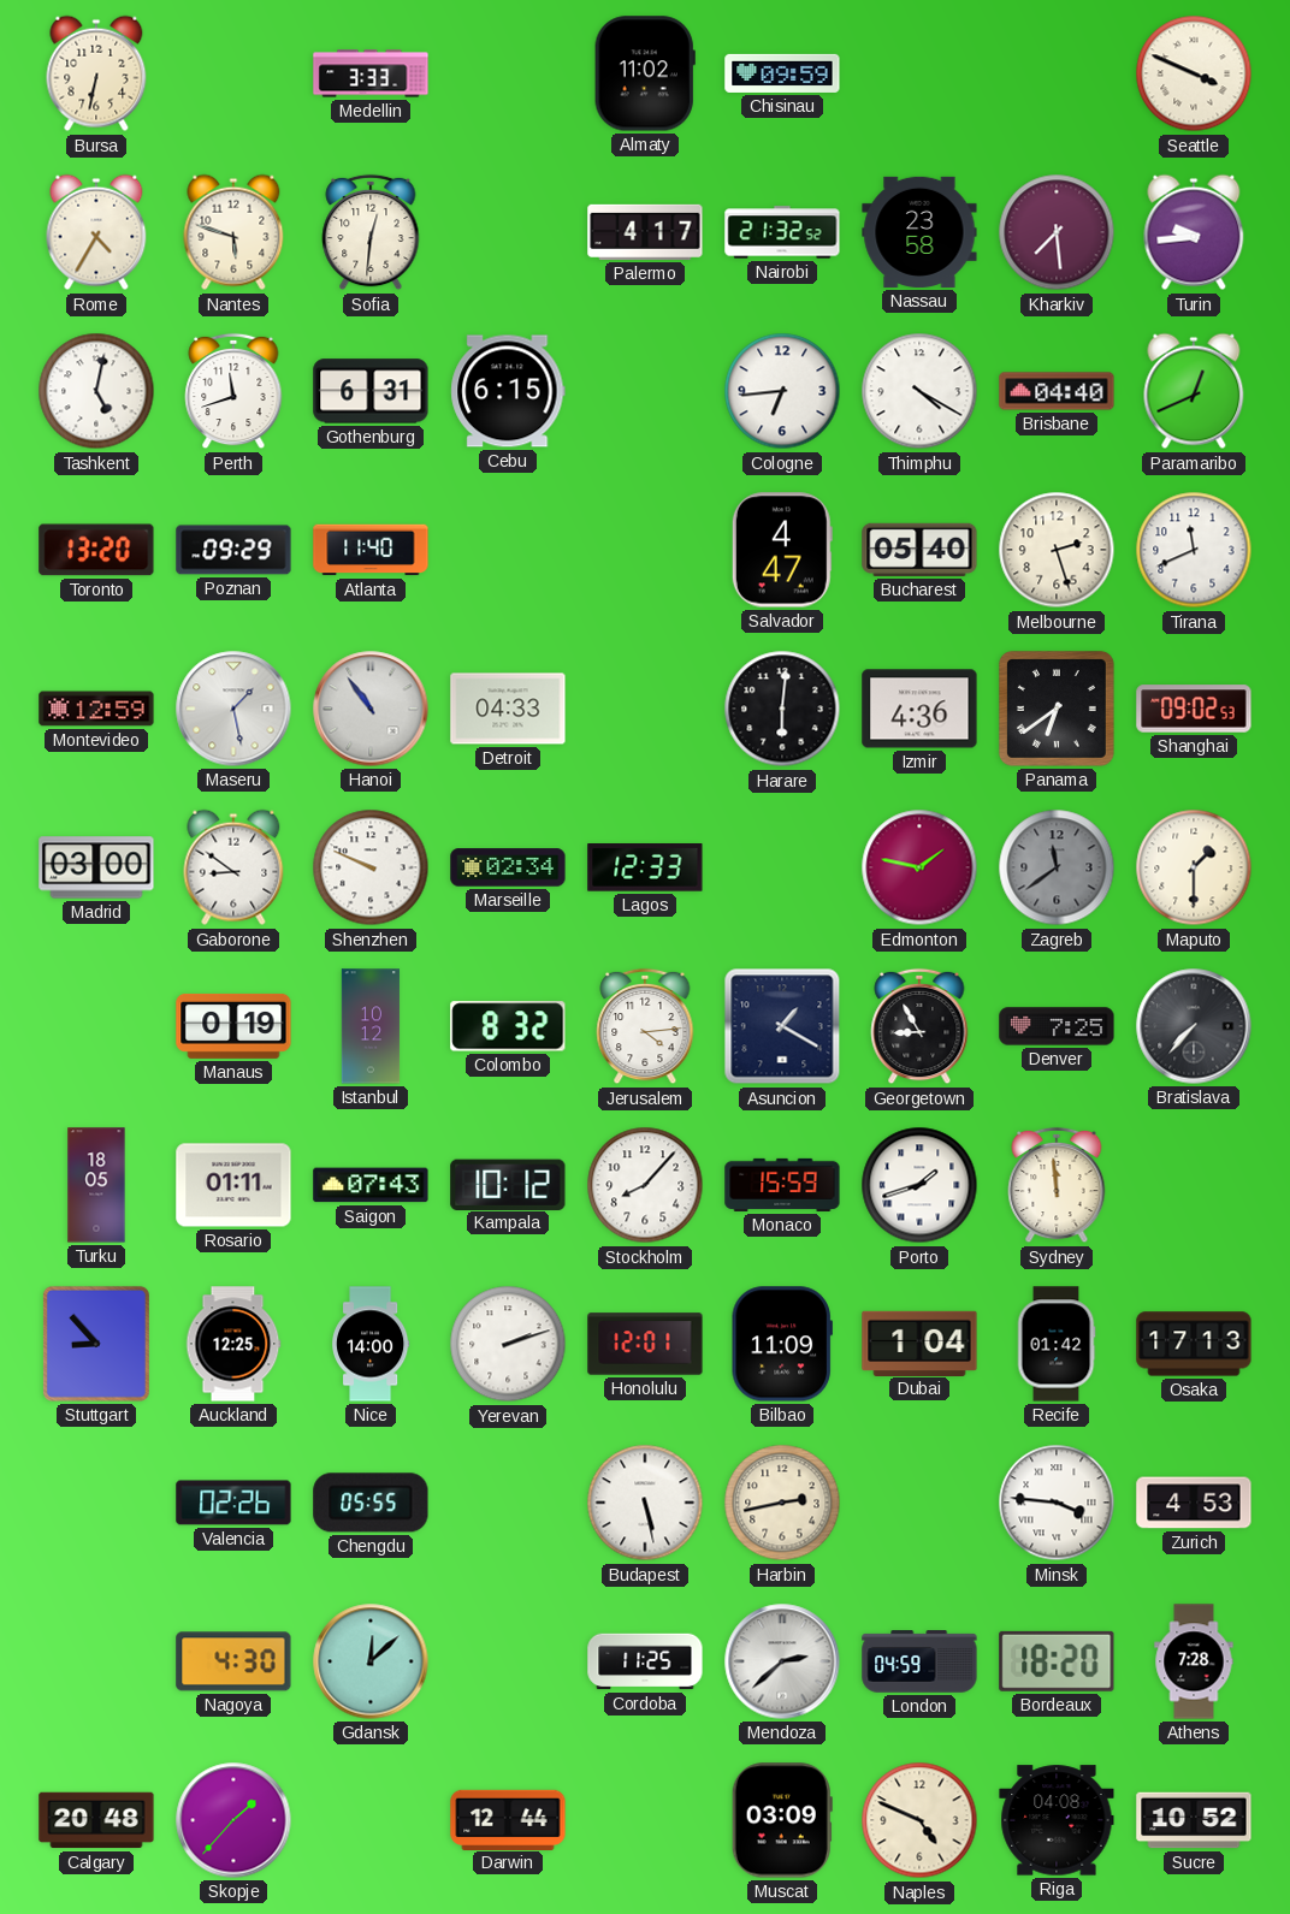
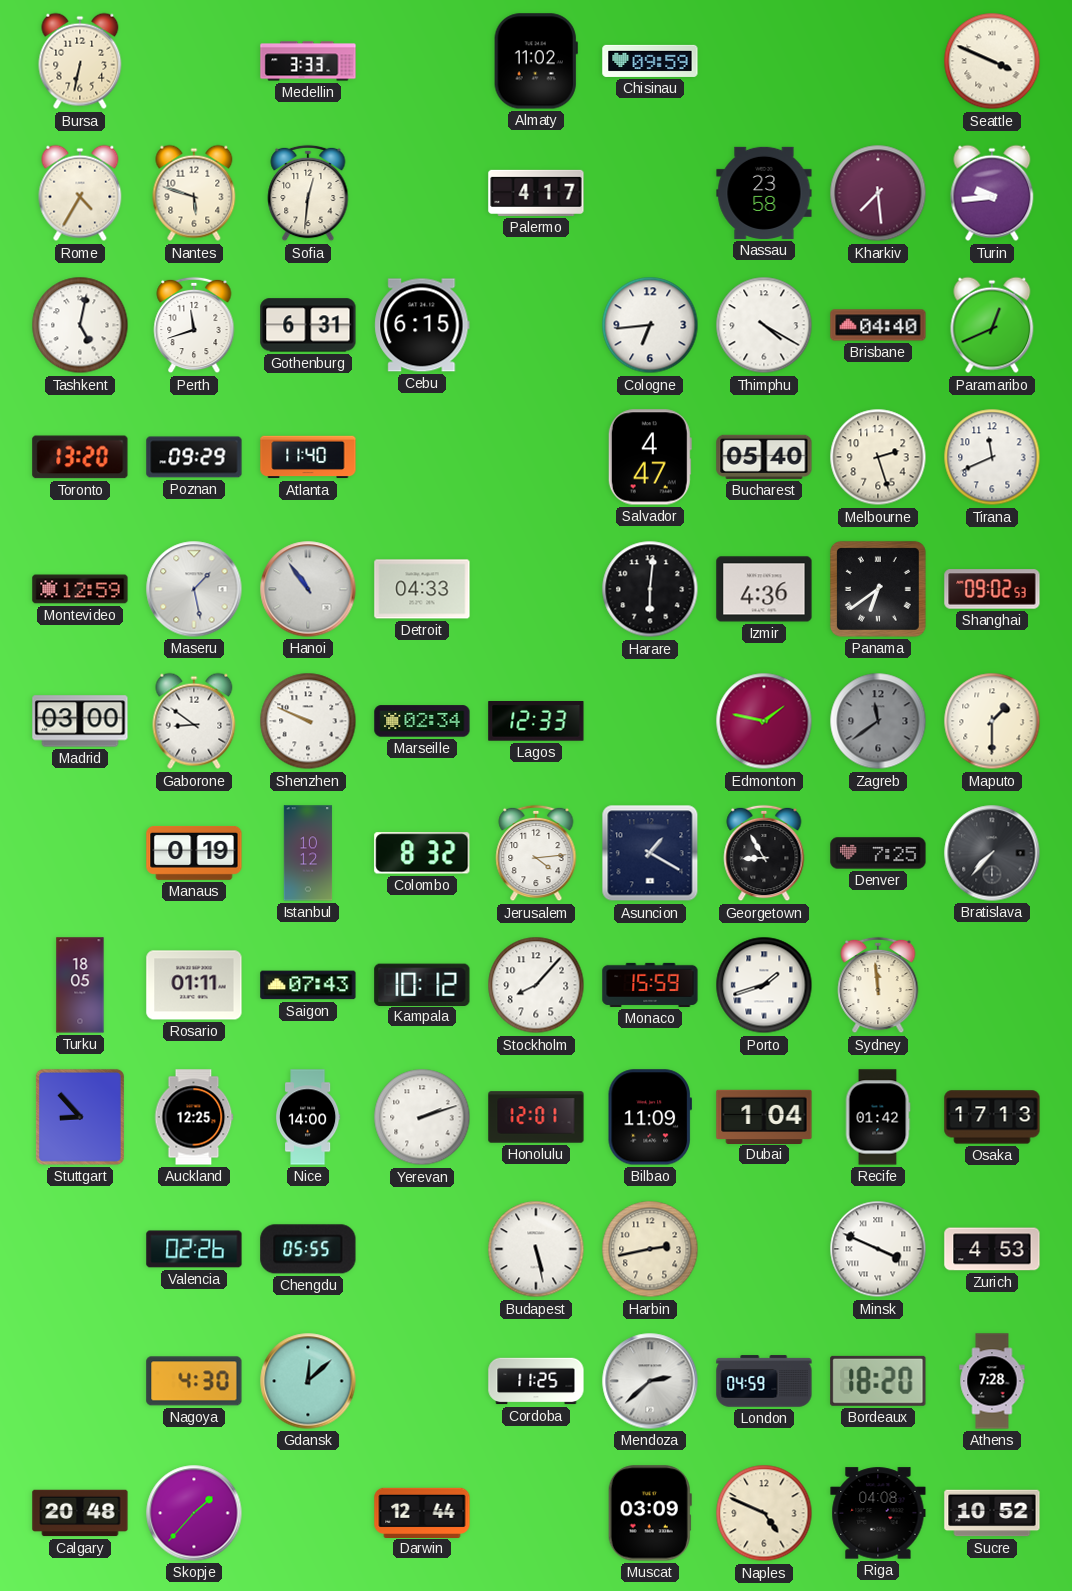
Nairobi: 21:32 -> none (782, 232)
Minsk: 3:46 -> 3:49 (878, 1249)
